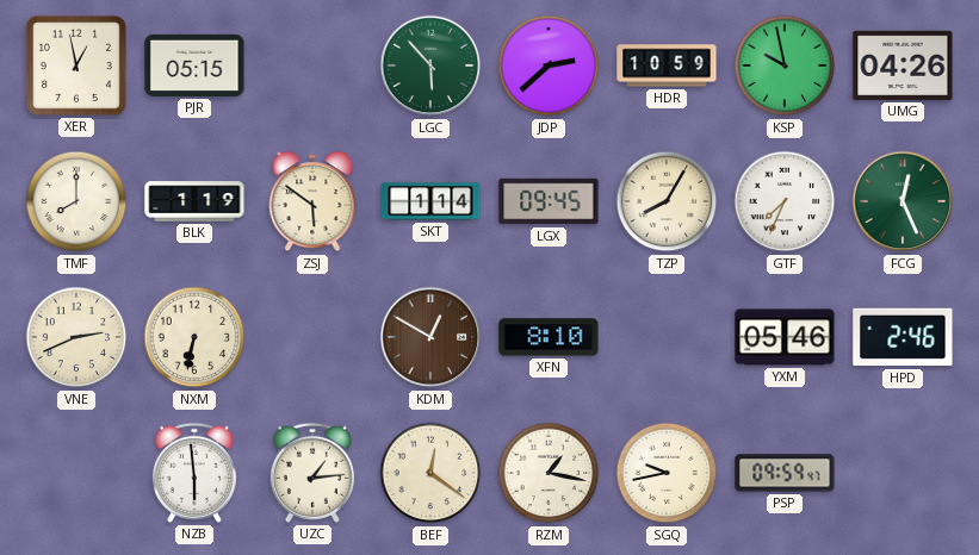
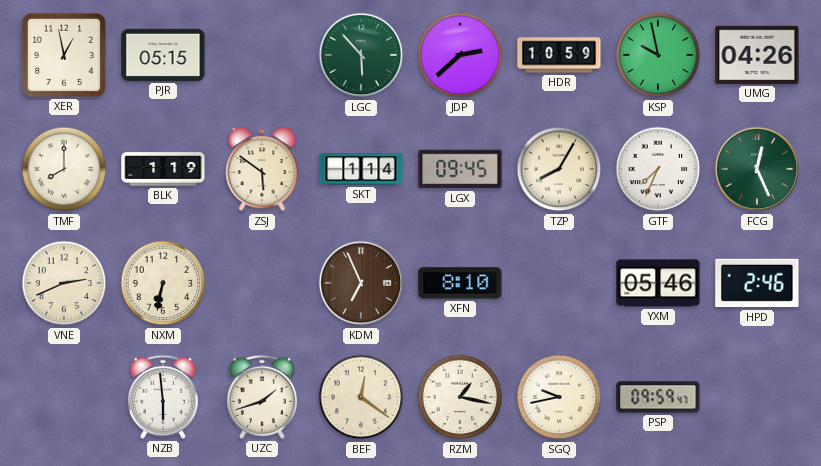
KDM: 12:50 -> 6:56 (361, 283)
UZC: 1:14 -> 1:42 (262, 397)
